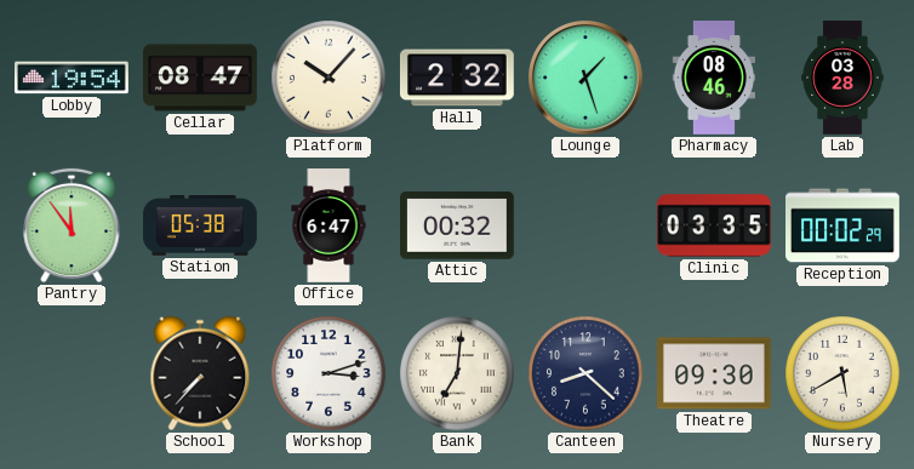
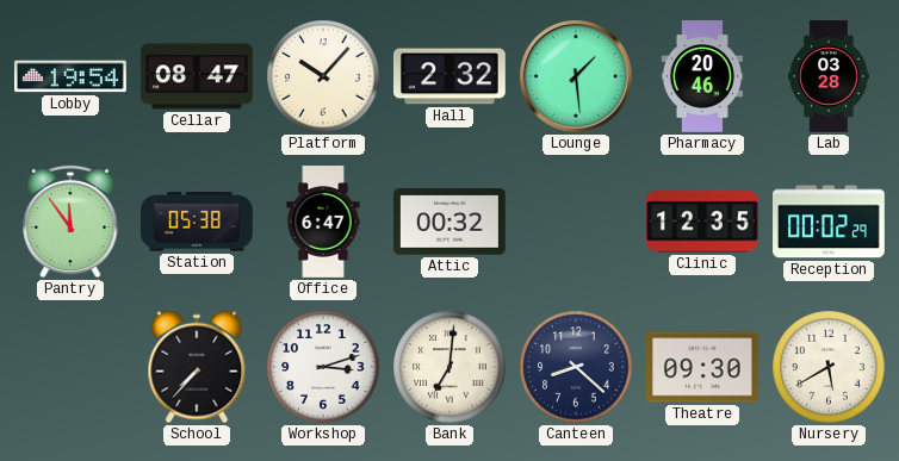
Lounge: 1:27 -> 1:29 (576, 76)
Pharmacy: 08:46 -> 20:46 (701, 77)
Clinic: 03:35 -> 12:35 (703, 222)
